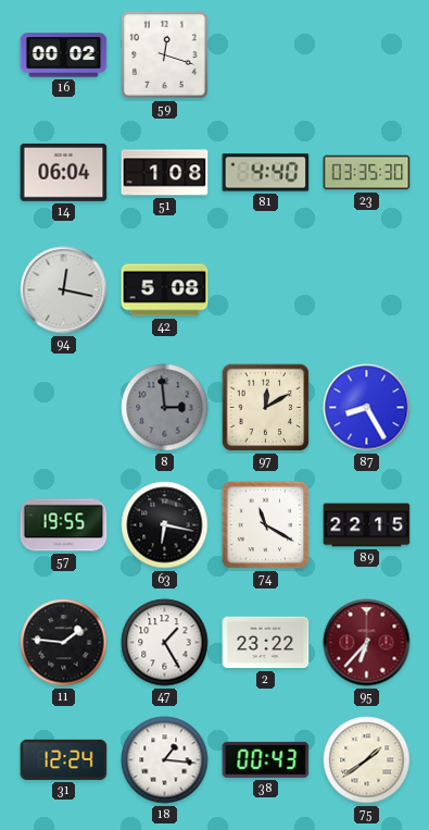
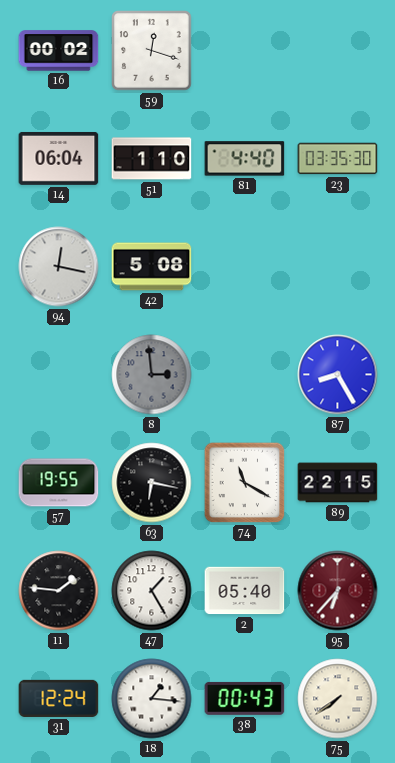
51: 1:08 -> 1:10 (152, 159)
97: 12:10 -> none (266, 408)
2: 23:22 -> 05:40 (245, 591)
75: 1:39 -> 7:39 (338, 699)
